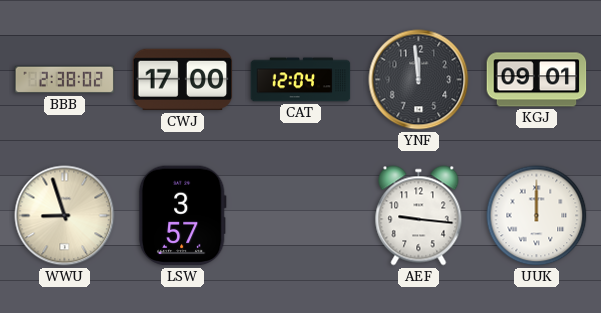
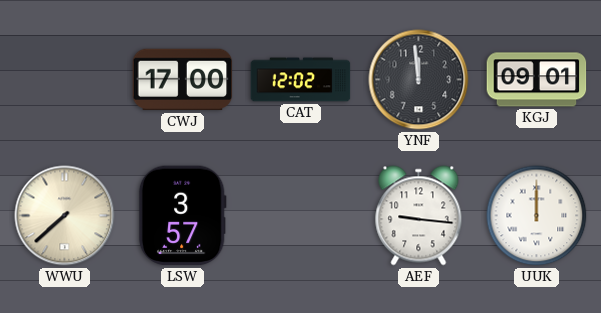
BBB: 2:38 -> none (65, 80)
CAT: 12:04 -> 12:02 (301, 80)
WWU: 8:57 -> 7:38 (65, 216)
